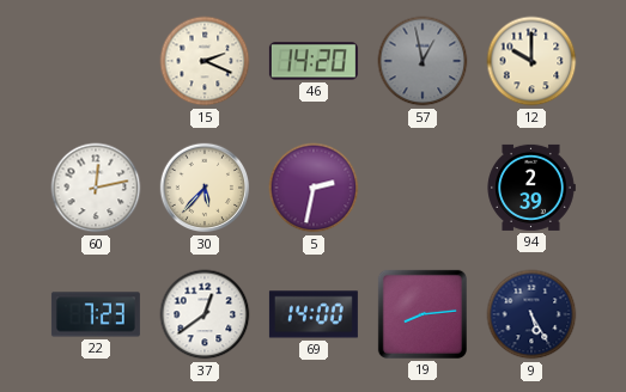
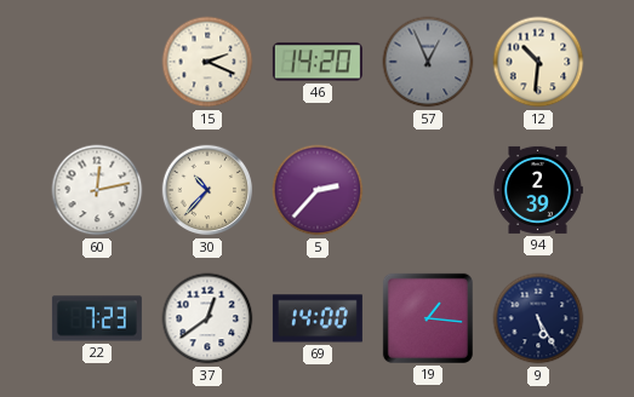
57: 12:58 -> 12:56 (428, 62)
12: 10:00 -> 10:31 (538, 62)
30: 5:37 -> 10:37 (207, 190)
5: 2:32 -> 2:37 (318, 190)
19: 8:14 -> 1:16 (428, 318)
